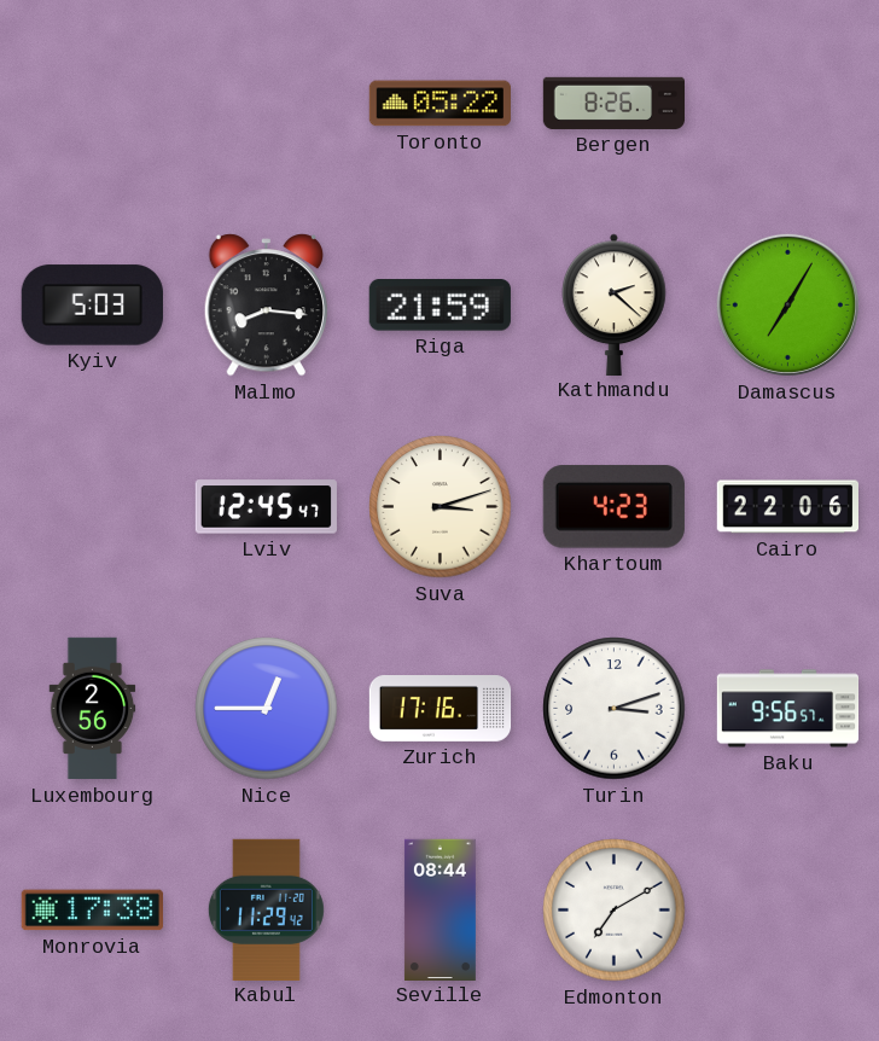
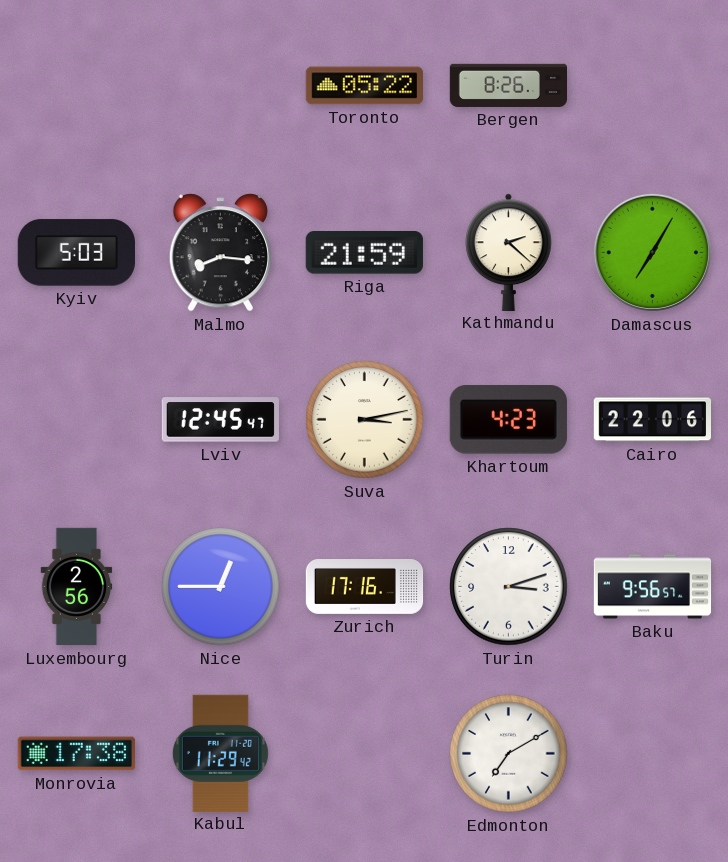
Suva: 3:12 -> 3:13 (365, 420)
Seville: 08:44 -> none (439, 909)
